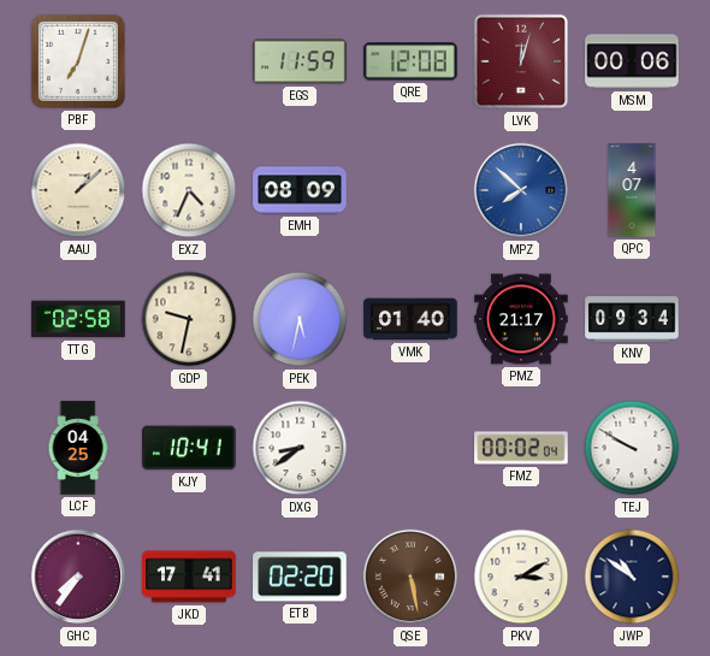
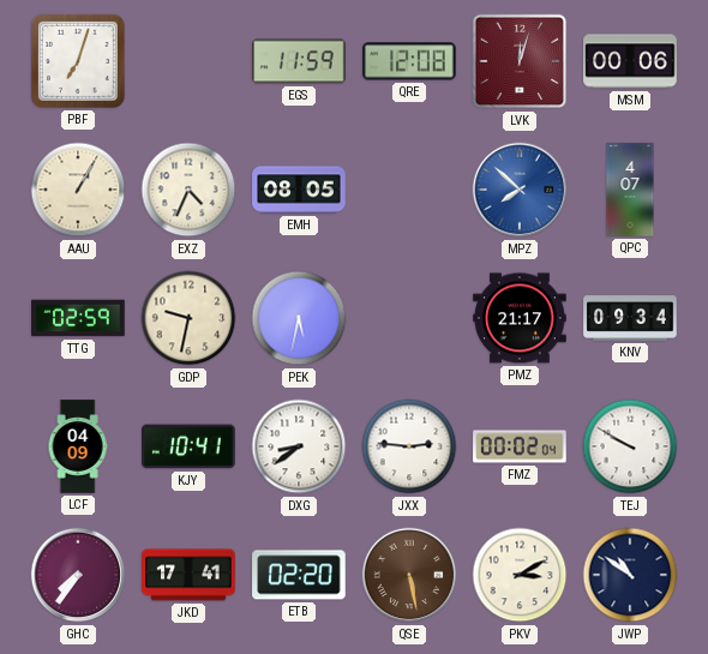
AAU: 1:08 -> 1:05 (78, 190)
EMH: 08:09 -> 08:05 (299, 190)
TTG: 02:58 -> 02:59 (78, 318)
VMK: 01:40 -> none (410, 319)
LCF: 04:25 -> 04:09 (78, 446)
JXX: none -> 2:46 (409, 446)
